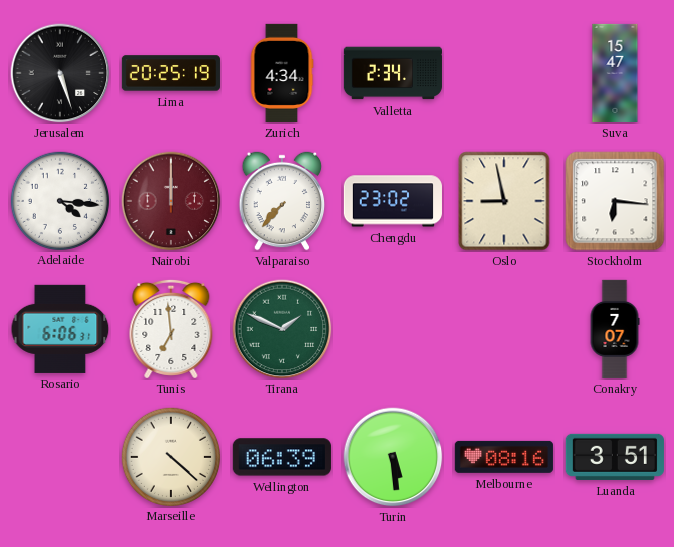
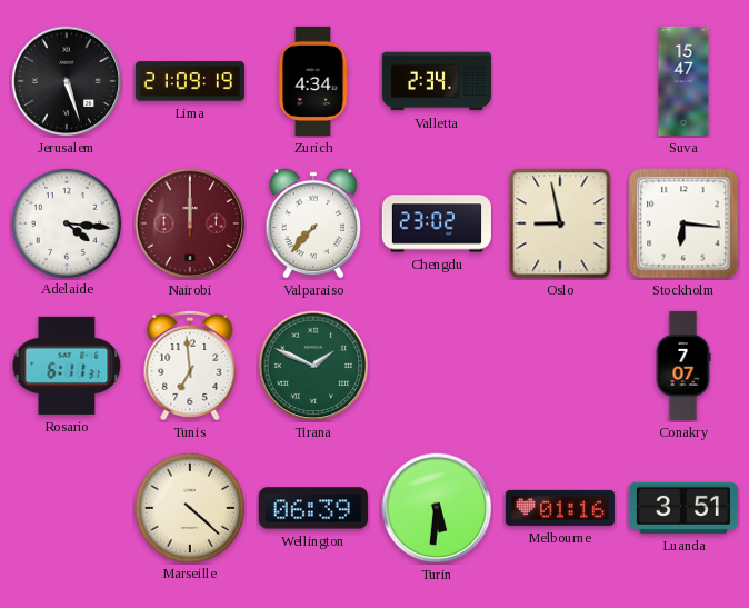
Lima: 20:25 -> 21:09 (190, 81)
Rosario: 6:06 -> 6:11 (67, 366)
Turin: 5:29 -> 5:31 (437, 508)
Melbourne: 08:16 -> 01:16 (560, 508)
